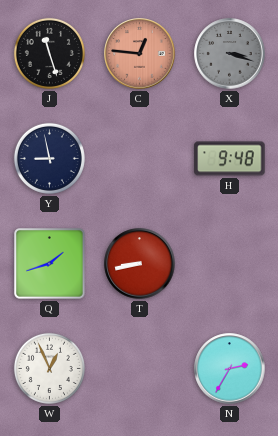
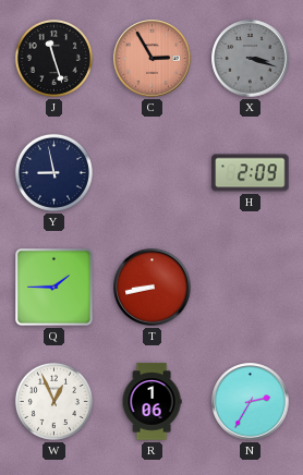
C: 12:46 -> 2:55 (153, 59)
H: 9:48 -> 2:09 (251, 173)
Q: 1:42 -> 1:45 (54, 288)
R: none -> 1:06 (152, 402)
